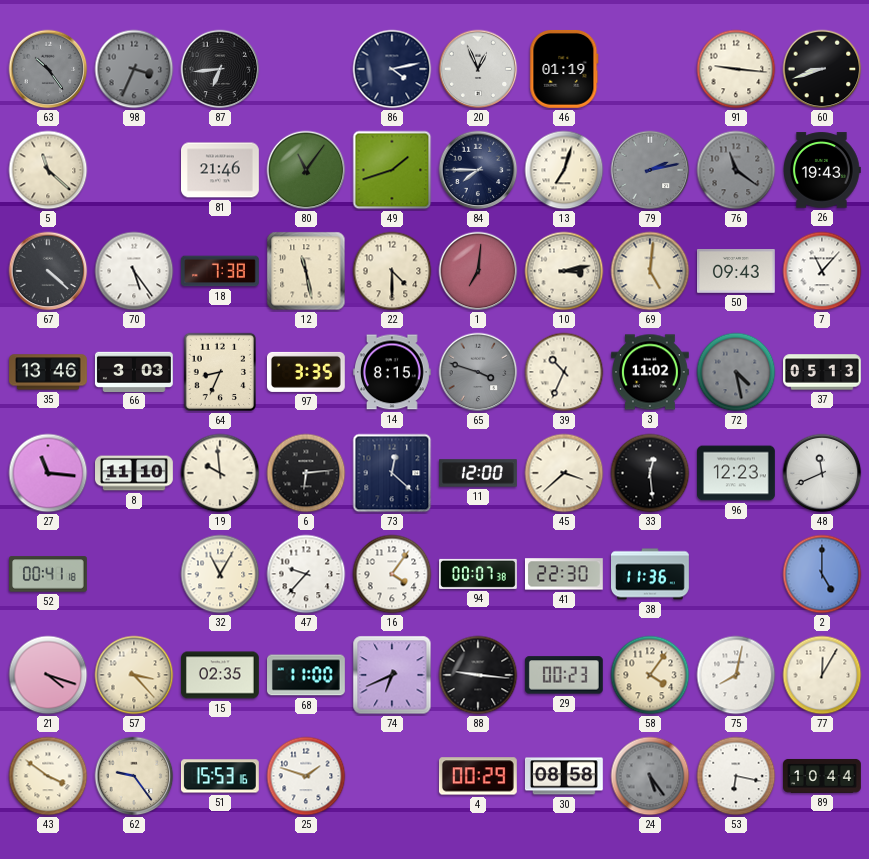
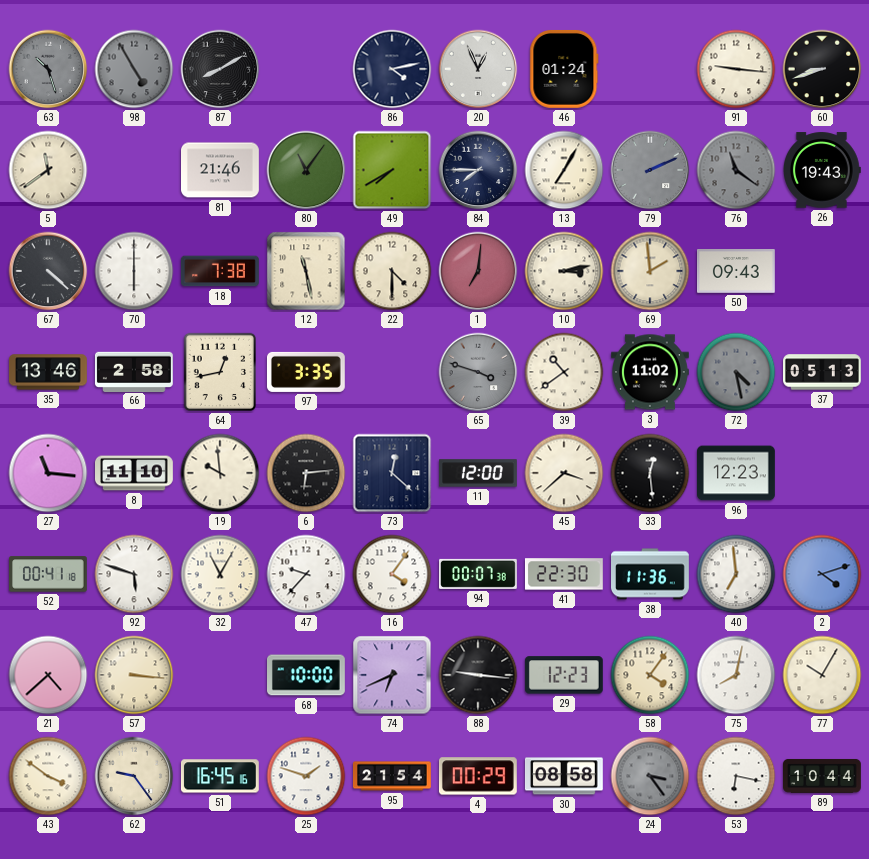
63: 10:24 -> 10:27 (48, 69)
98: 3:34 -> 4:55 (134, 69)
87: 6:44 -> 8:10 (220, 69)
46: 01:19 -> 01:24 (564, 69)
5: 11:22 -> 11:39 (48, 170)
49: 1:42 -> 7:40 (392, 170)
13: 7:03 -> 7:05 (564, 170)
79: 2:13 -> 2:11 (650, 170)
70: 5:24 -> 6:00 (134, 271)
69: 5:01 -> 1:59 (650, 271)
7: 11:07 -> none (822, 271)
66: 3:03 -> 2:58 (134, 371)
64: 8:34 -> 12:43 (219, 372)
14: 8:15 -> none (392, 372)
39: 10:34 -> 10:39 (564, 372)
48: 11:41 -> none (822, 473)
92: none -> 5:48 (134, 574)
40: none -> 6:59 (736, 574)
2: 5:00 -> 4:12 (822, 574)
21: 4:18 -> 4:38 (48, 675)
57: 3:23 -> 3:16 (134, 675)
15: 02:35 -> none (221, 675)
68: 11:00 -> 10:00 (307, 675)
29: 00:23 -> 12:23 (564, 675)
77: 12:05 -> 10:05 (822, 675)
51: 15:53 -> 16:45 (220, 776)
95: none -> 21:54 (393, 776)
24: 5:24 -> 3:24 (650, 776)
